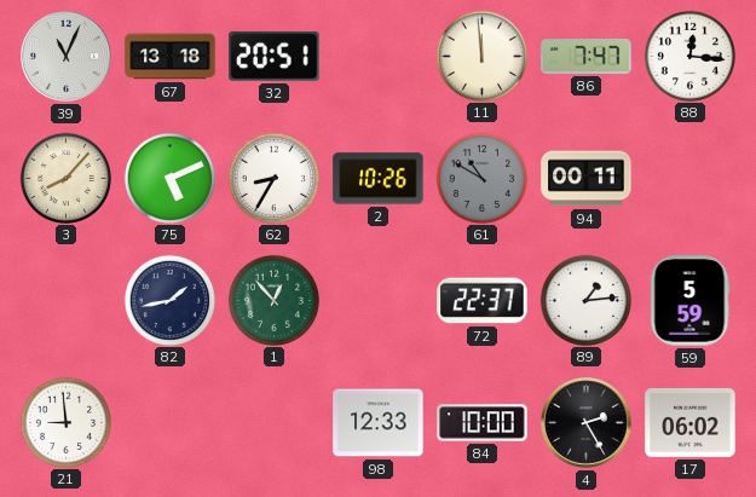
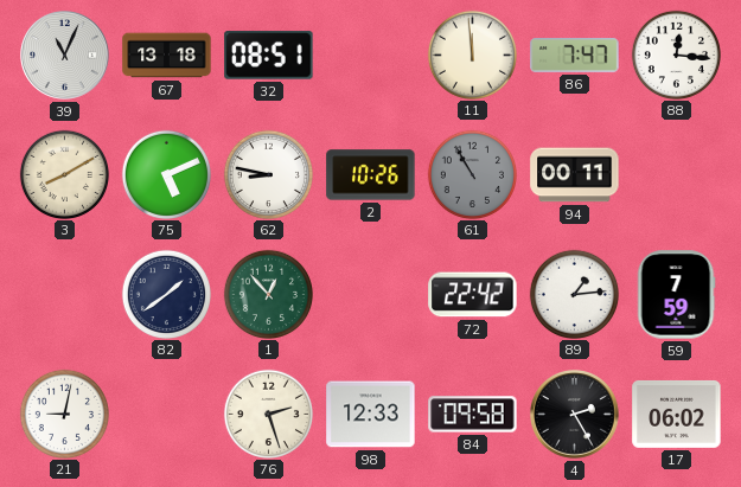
32: 20:51 -> 08:51 (269, 56)
3: 8:07 -> 8:10 (64, 174)
62: 8:35 -> 8:47 (268, 174)
61: 10:50 -> 10:55 (472, 174)
82: 1:43 -> 1:39 (166, 294)
72: 22:37 -> 22:42 (473, 295)
59: 5:59 -> 7:59 (676, 295)
21: 8:59 -> 9:02 (64, 414)
76: none -> 2:27 (268, 414)
84: 10:00 -> 09:58 (473, 415)
